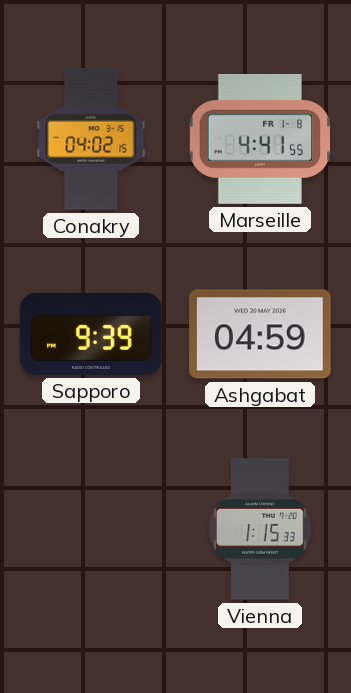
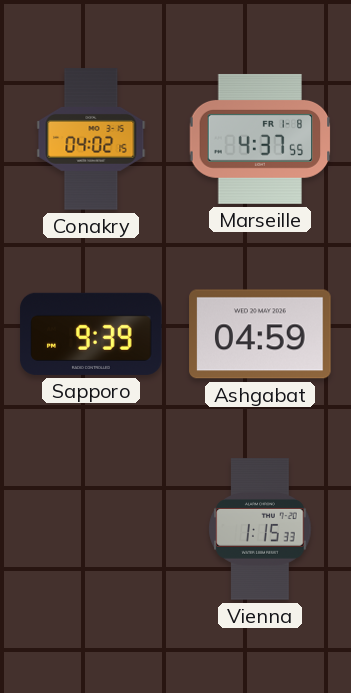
Marseille: 4:41 -> 4:37 (260, 139)
